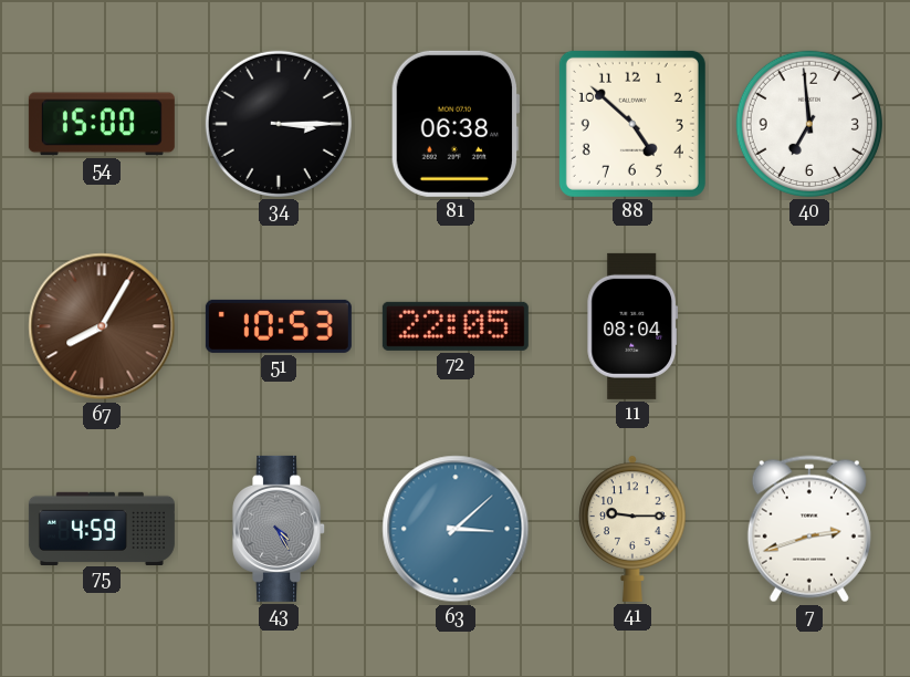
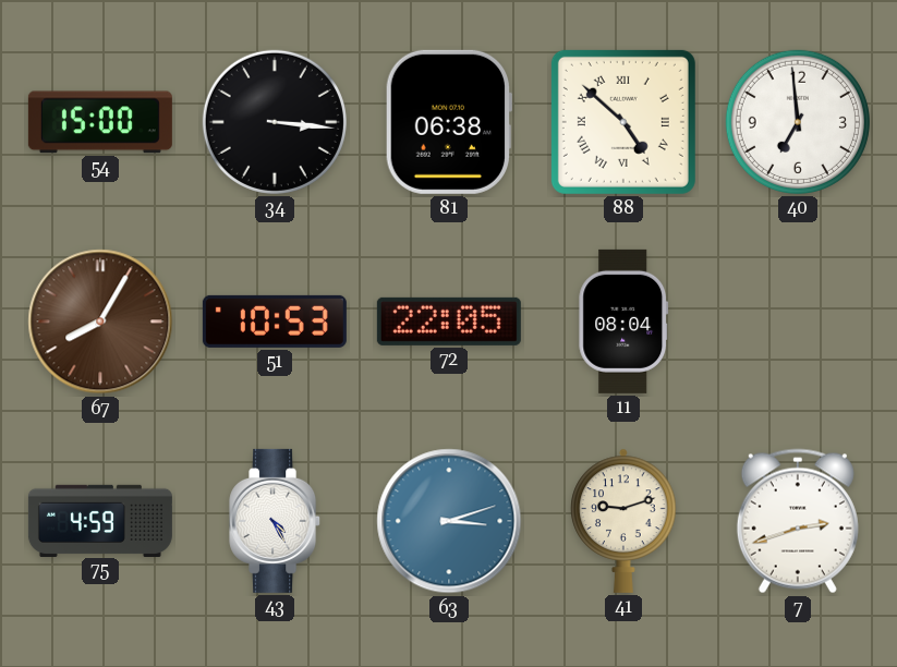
34: 3:15 -> 3:16 (275, 122)
88 numerals: Arabic -> Roman (623, 122)
43 dial: grey -> white (276, 521)
63: 3:08 -> 3:12 (449, 521)
41: 9:15 -> 9:12 (623, 521)
